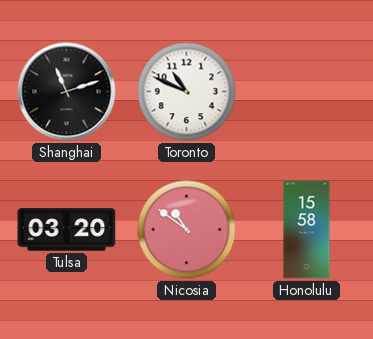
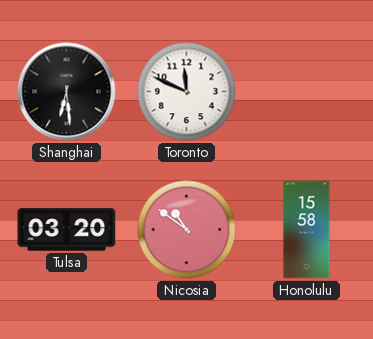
Shanghai: 11:12 -> 6:29 (67, 92)
Toronto: 10:49 -> 11:49 (187, 92)
